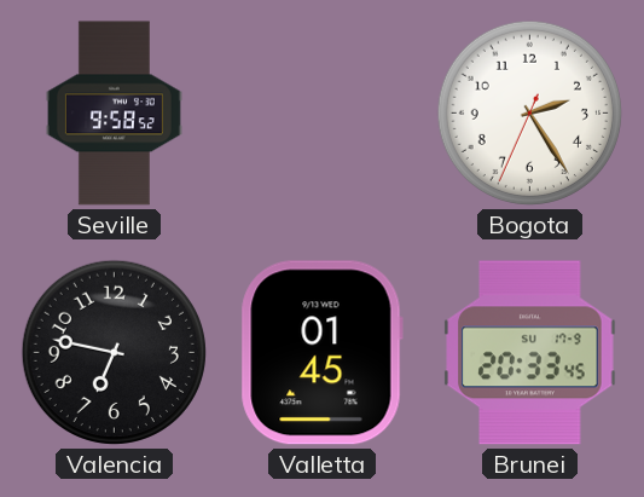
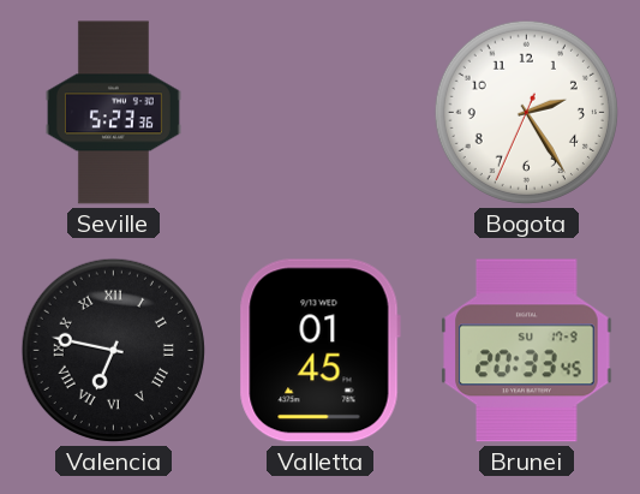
Seville: 9:58 -> 5:23 (113, 113)
Valencia numerals: Arabic -> Roman (113, 350)
